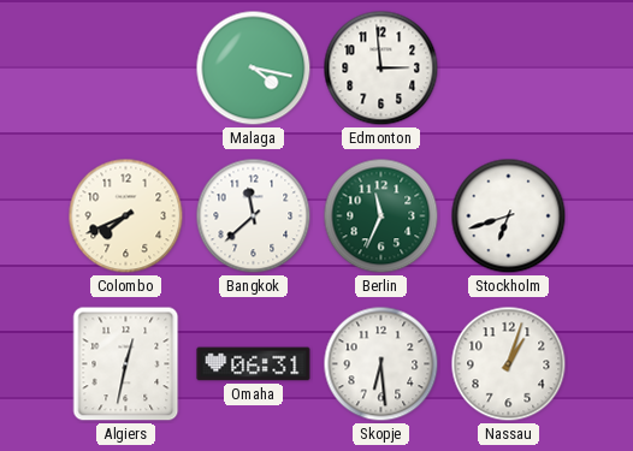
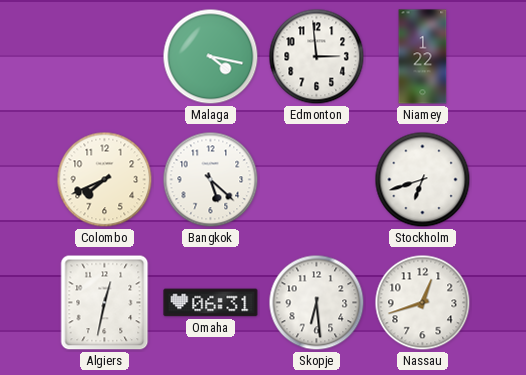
Niamey: none -> 1:22 (423, 57)
Bangkok: 11:38 -> 5:22 (211, 180)
Berlin: 11:34 -> none (381, 216)
Nassau: 1:03 -> 12:42 (423, 303)
